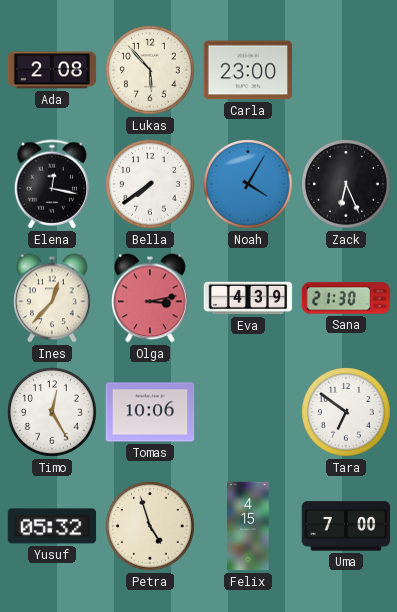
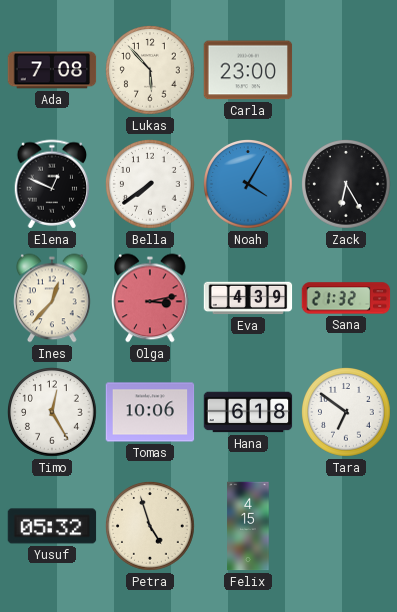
Ada: 2:08 -> 7:08 (52, 70)
Elena: 12:17 -> 12:49 (52, 184)
Zack: 6:26 -> 6:25 (347, 185)
Sana: 21:30 -> 21:32 (346, 298)
Hana: none -> 6:18 (248, 412)
Uma: 7:00 -> none (346, 526)
